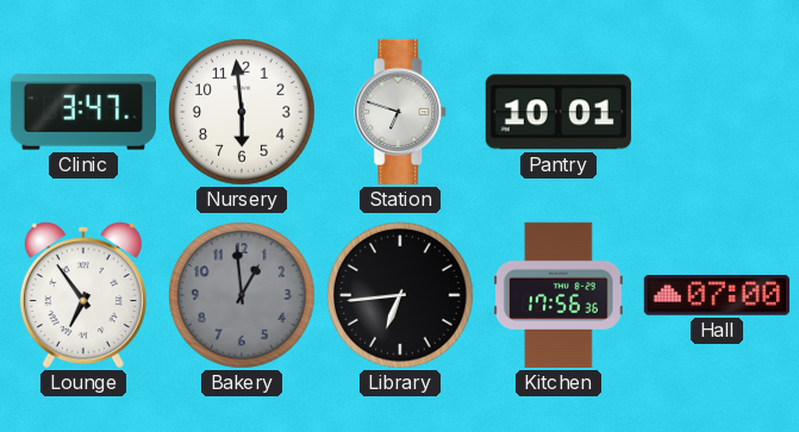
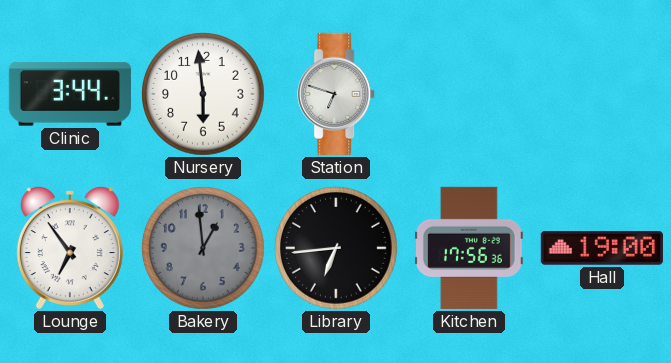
Clinic: 3:47 -> 3:44 (70, 94)
Pantry: 10:01 -> none (558, 112)
Hall: 07:00 -> 19:00 (602, 249)
